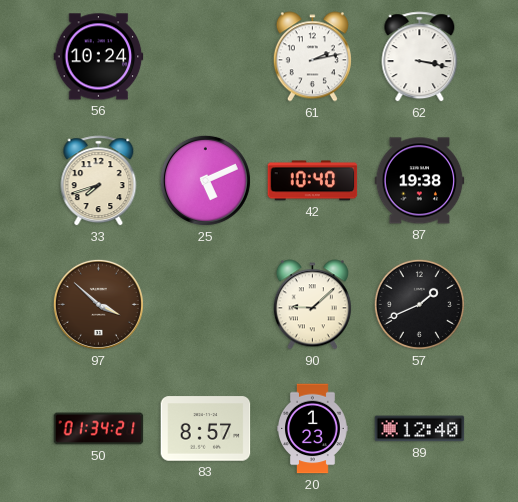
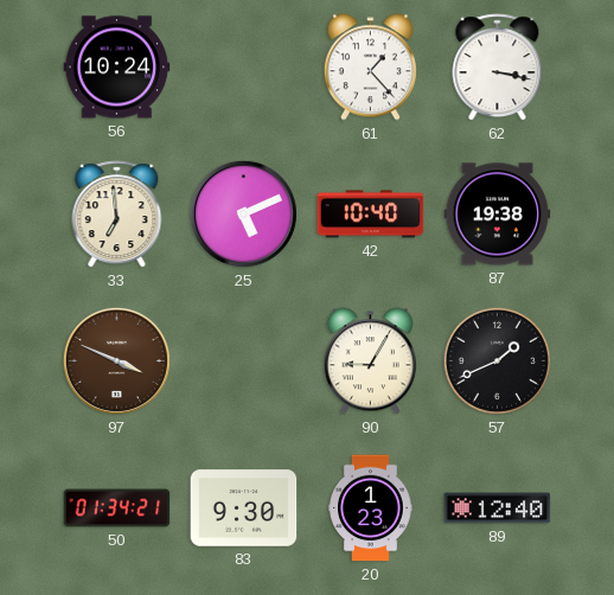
61: 2:13 -> 1:23 (370, 68)
33: 7:42 -> 6:59 (117, 215)
97: 3:52 -> 3:49 (116, 360)
90: 9:08 -> 9:05 (370, 362)
83: 8:57 -> 9:30 (244, 508)
